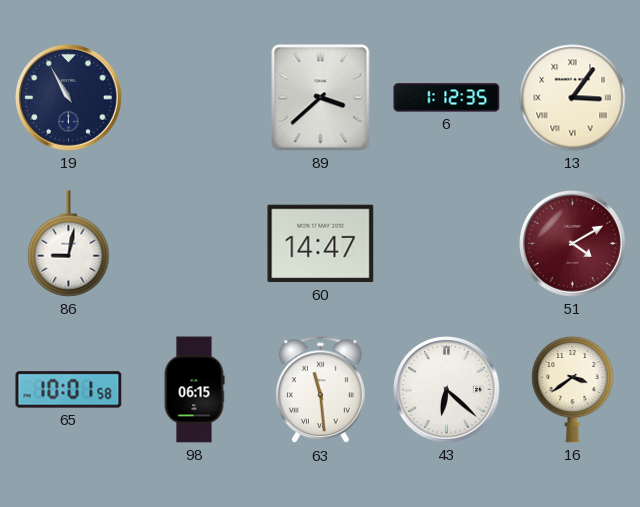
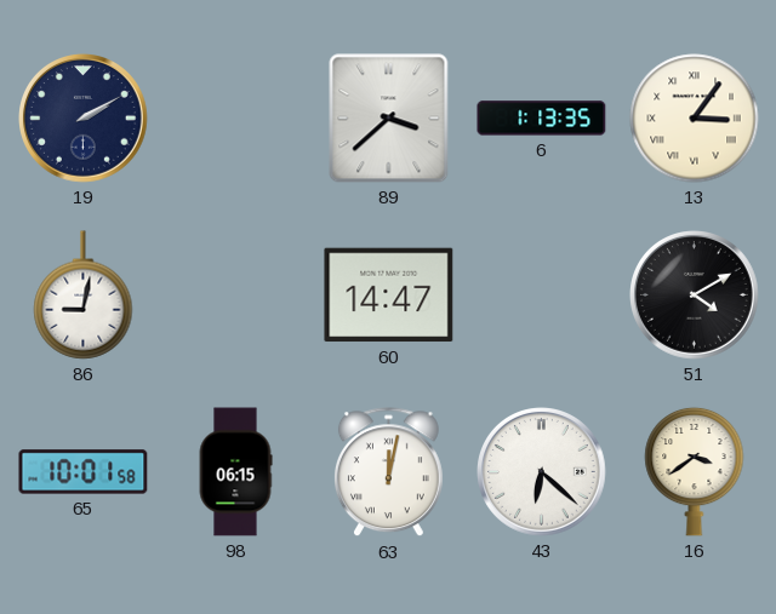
19: 10:55 -> 2:10 (84, 119)
6: 1:12 -> 1:13 (542, 119)
51 dial: burgundy -> black (695, 295)
63: 11:29 -> 12:02 (388, 472)
